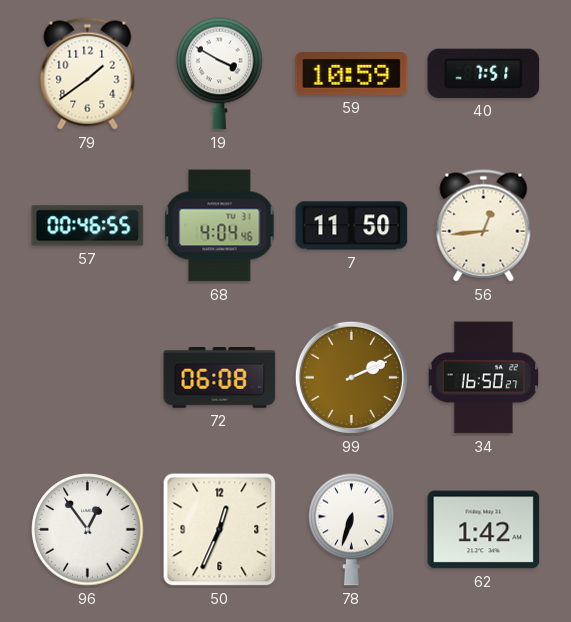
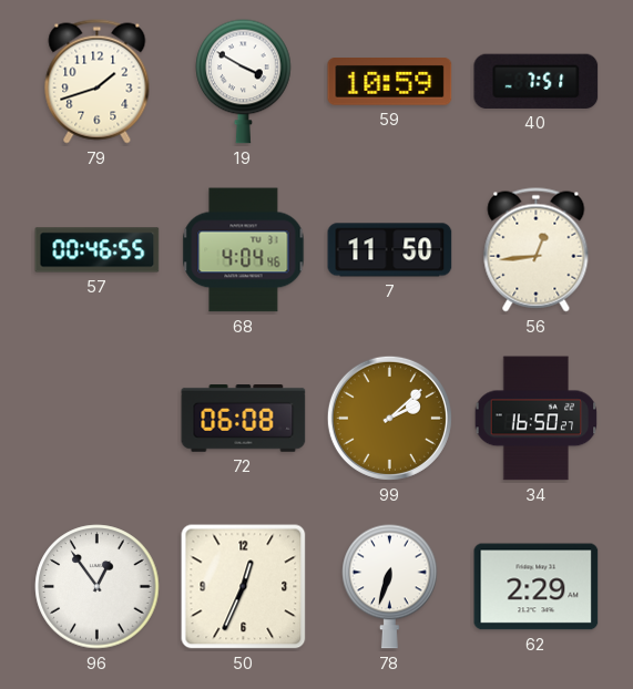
79: 1:39 -> 1:42 (98, 82)
99: 2:11 -> 2:08 (389, 418)
62: 1:42 -> 2:29 (537, 587)
